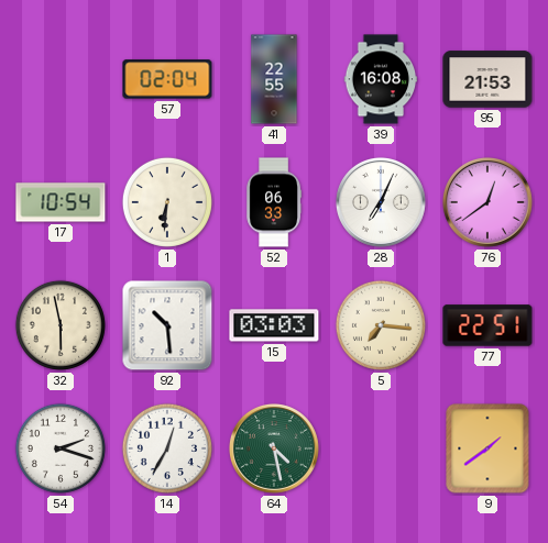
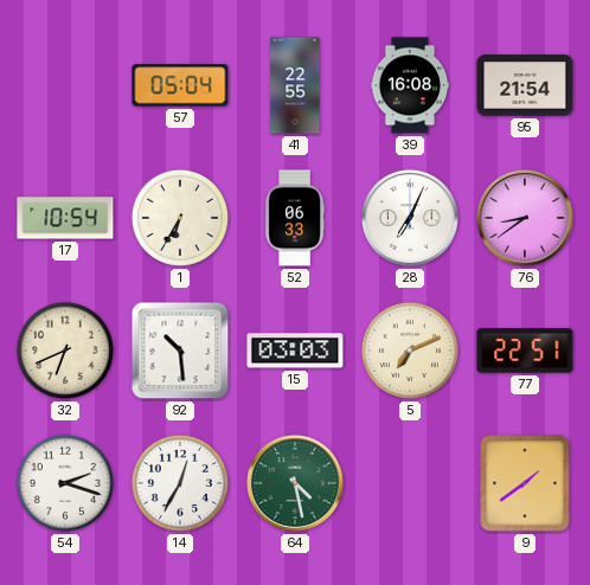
57: 02:04 -> 05:04 (180, 85)
95: 21:53 -> 21:54 (525, 85)
1: 6:31 -> 6:35 (180, 218)
76: 12:39 -> 8:39 (525, 218)
32: 5:58 -> 6:41 (65, 351)
5: 7:16 -> 7:11 (410, 351)
